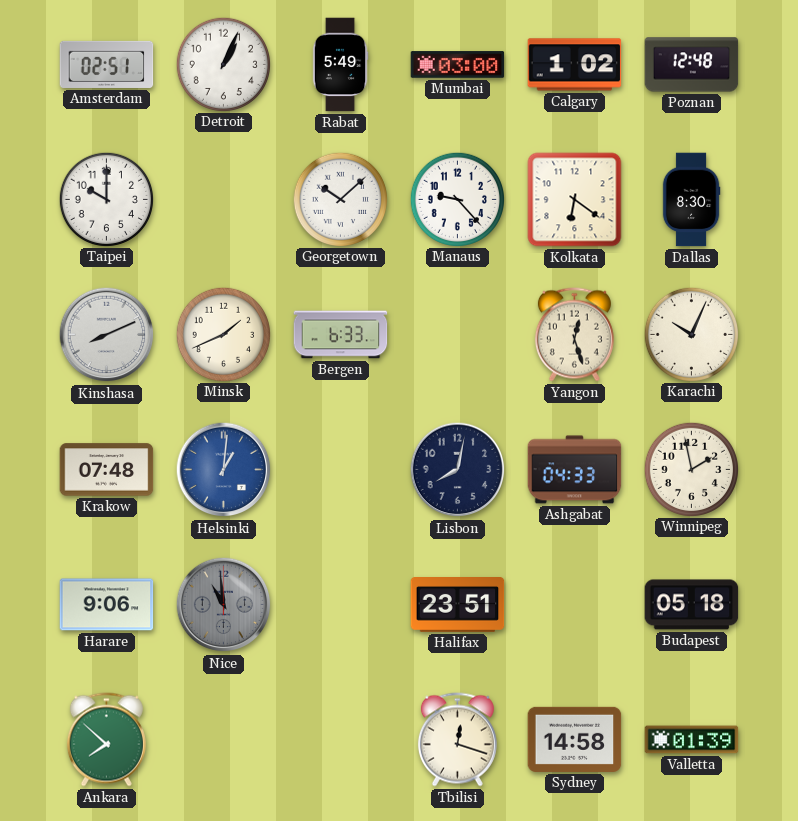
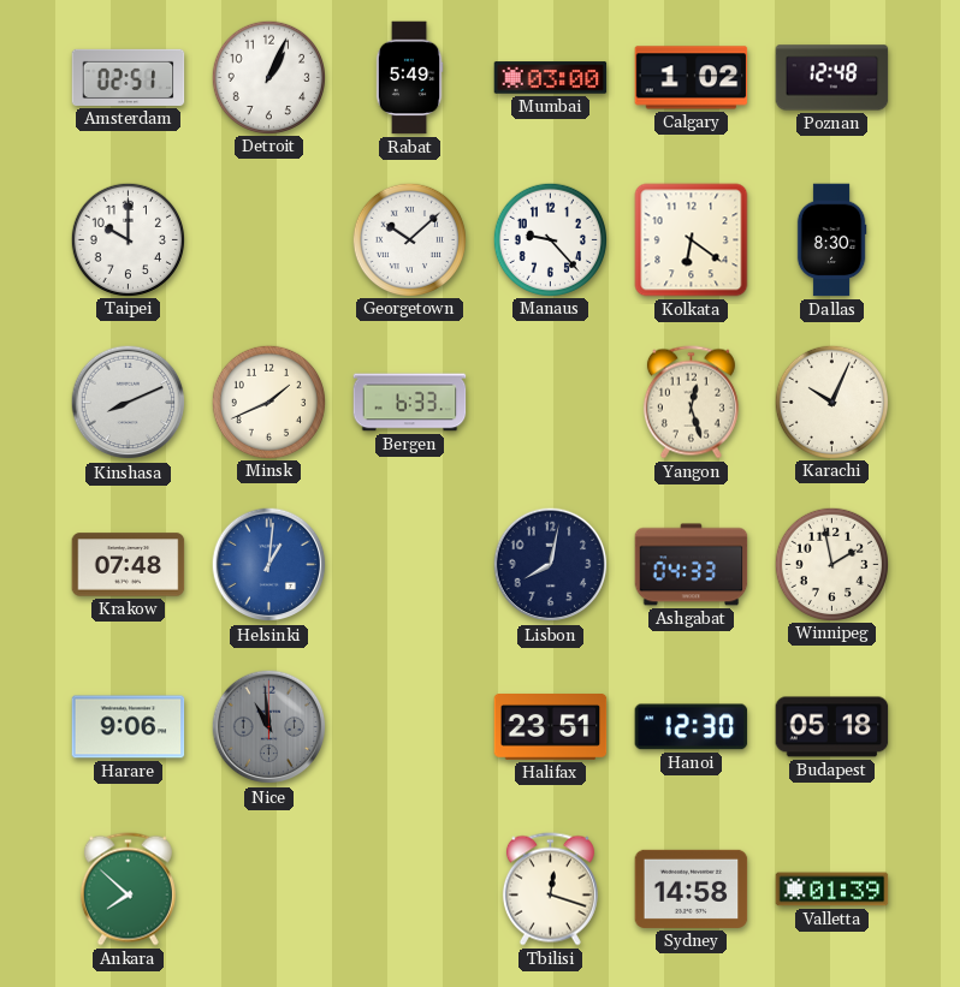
Hanoi: none -> 12:30 (692, 727)
